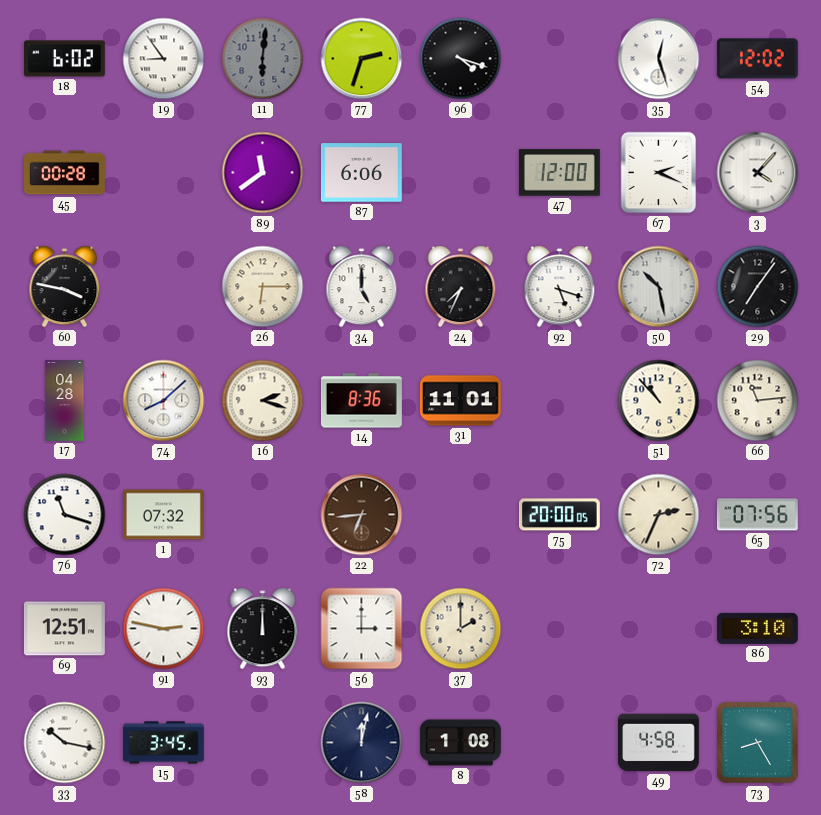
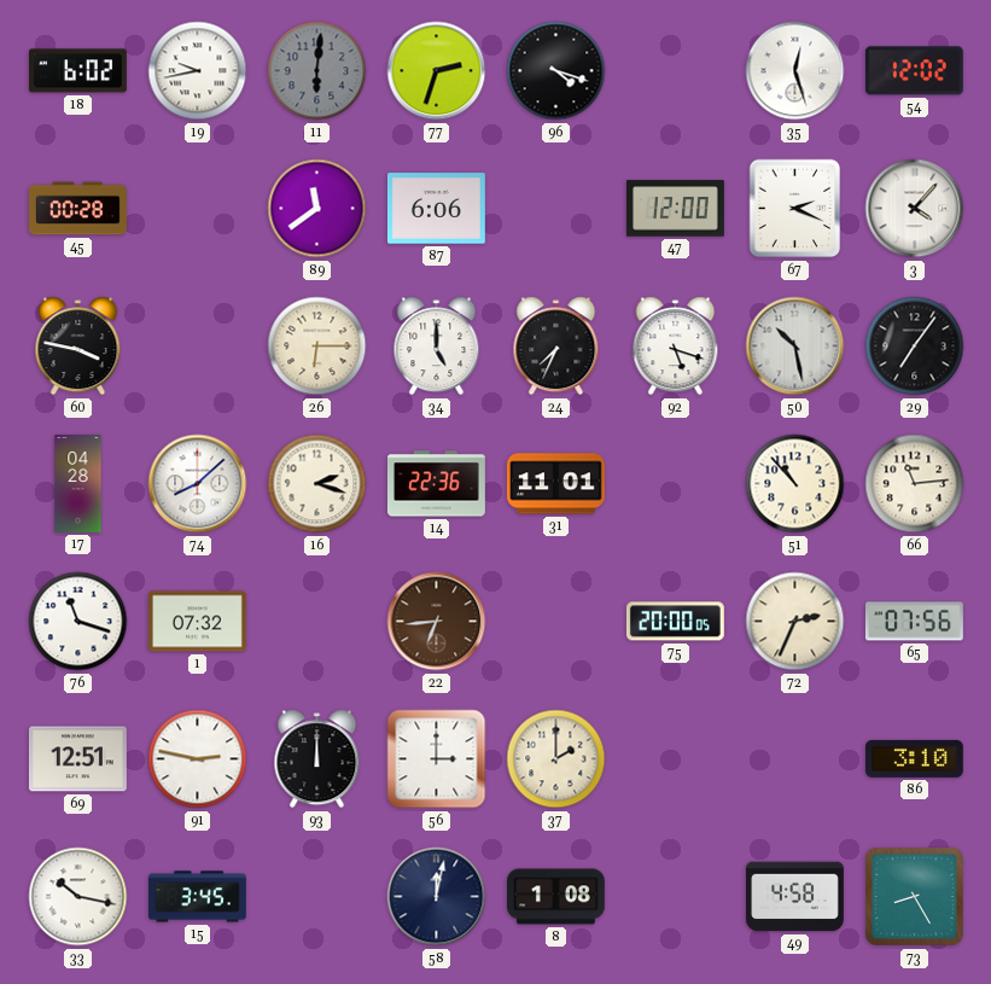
19: 8:54 -> 9:43 (198, 71)
14: 8:36 -> 22:36 (436, 484)
